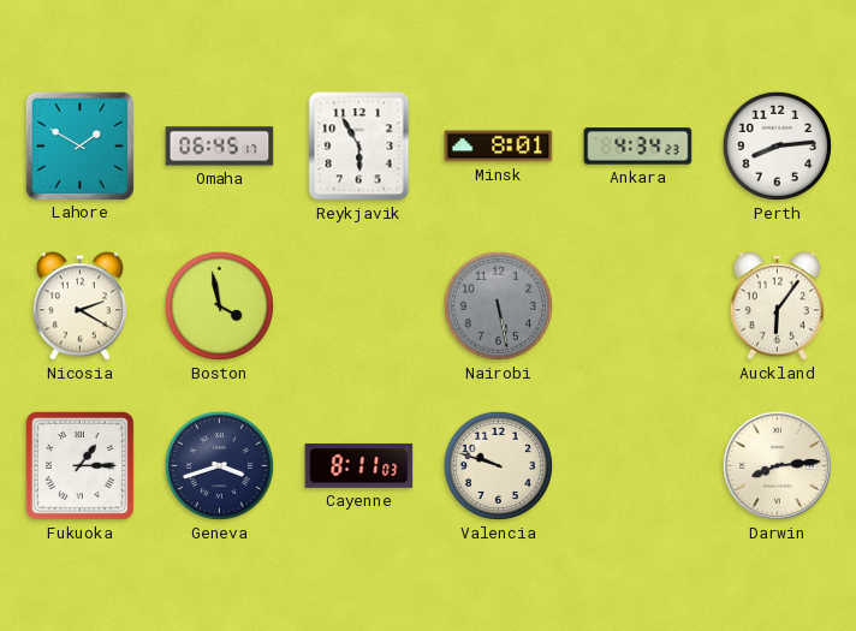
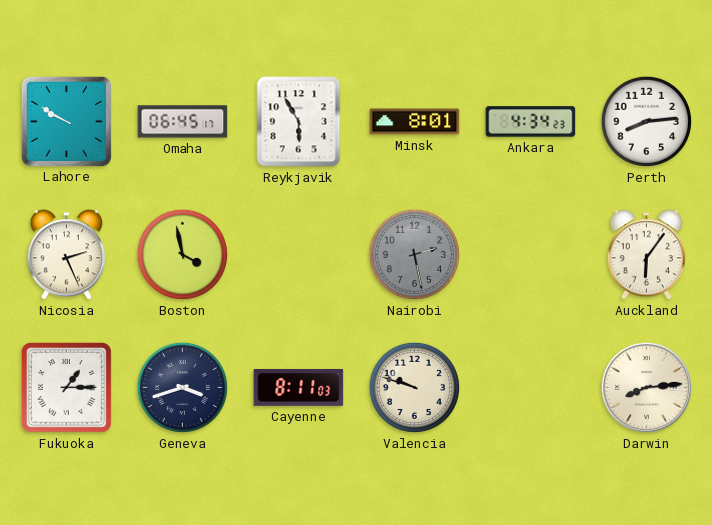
Lahore: 1:50 -> 9:50 (66, 121)
Nicosia: 2:20 -> 2:26 (66, 255)
Nairobi: 5:28 -> 2:28 (414, 254)
